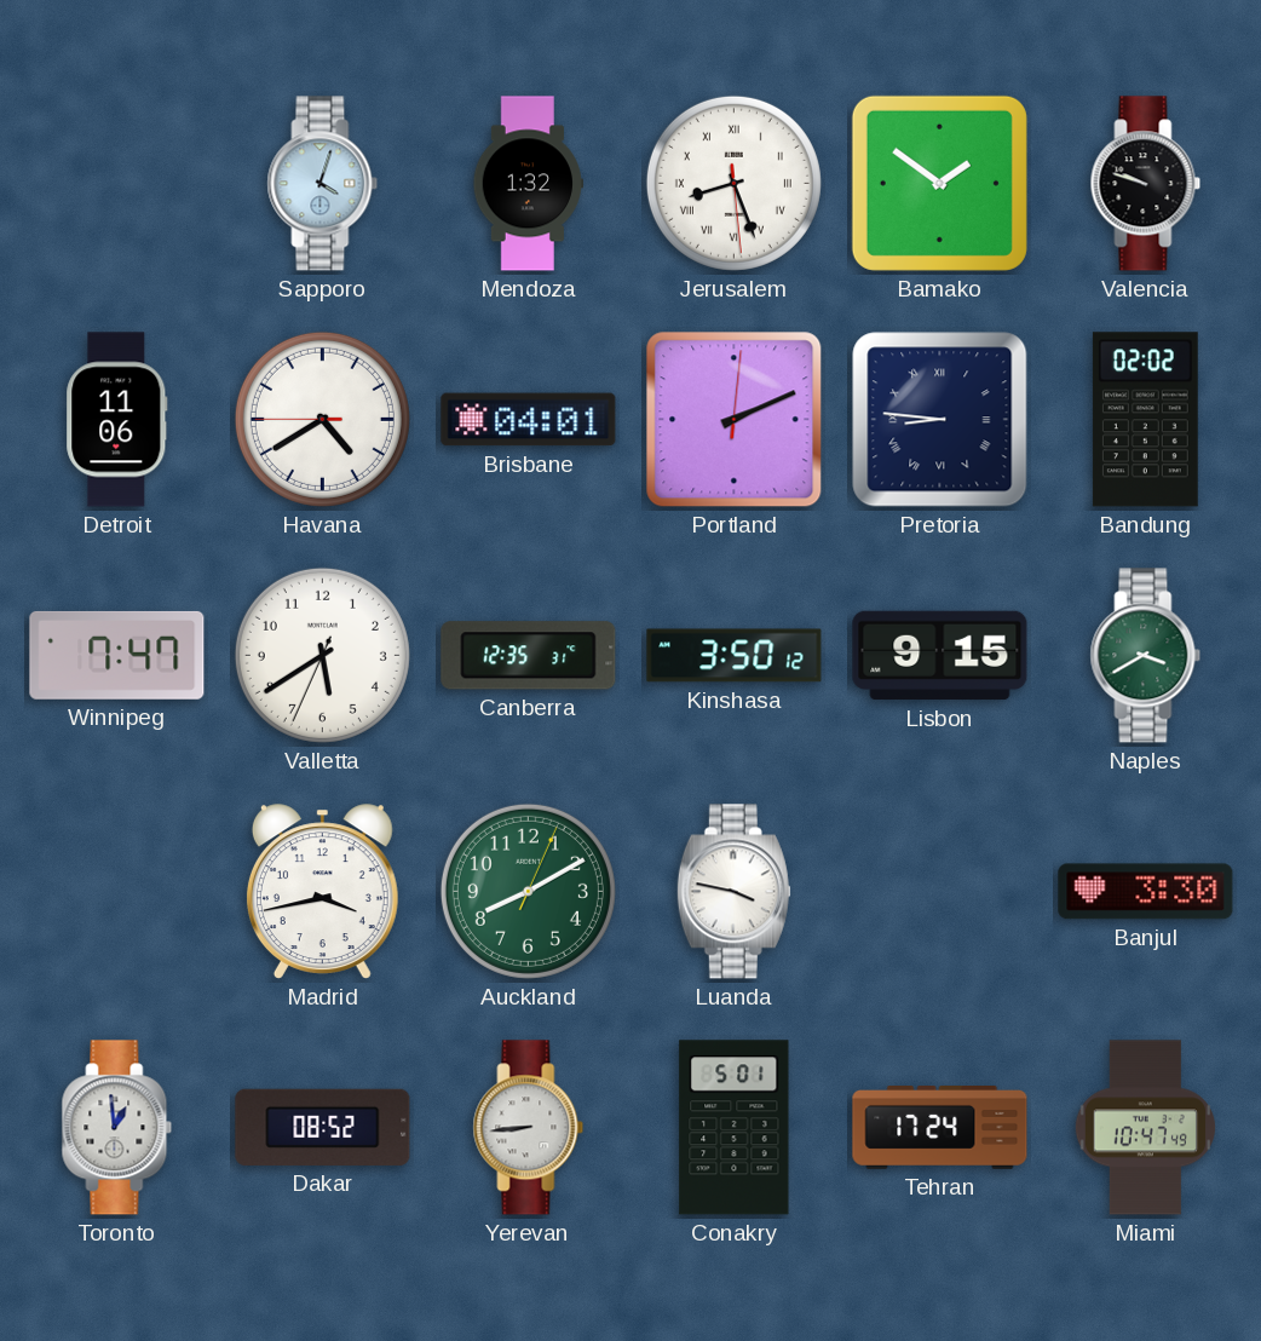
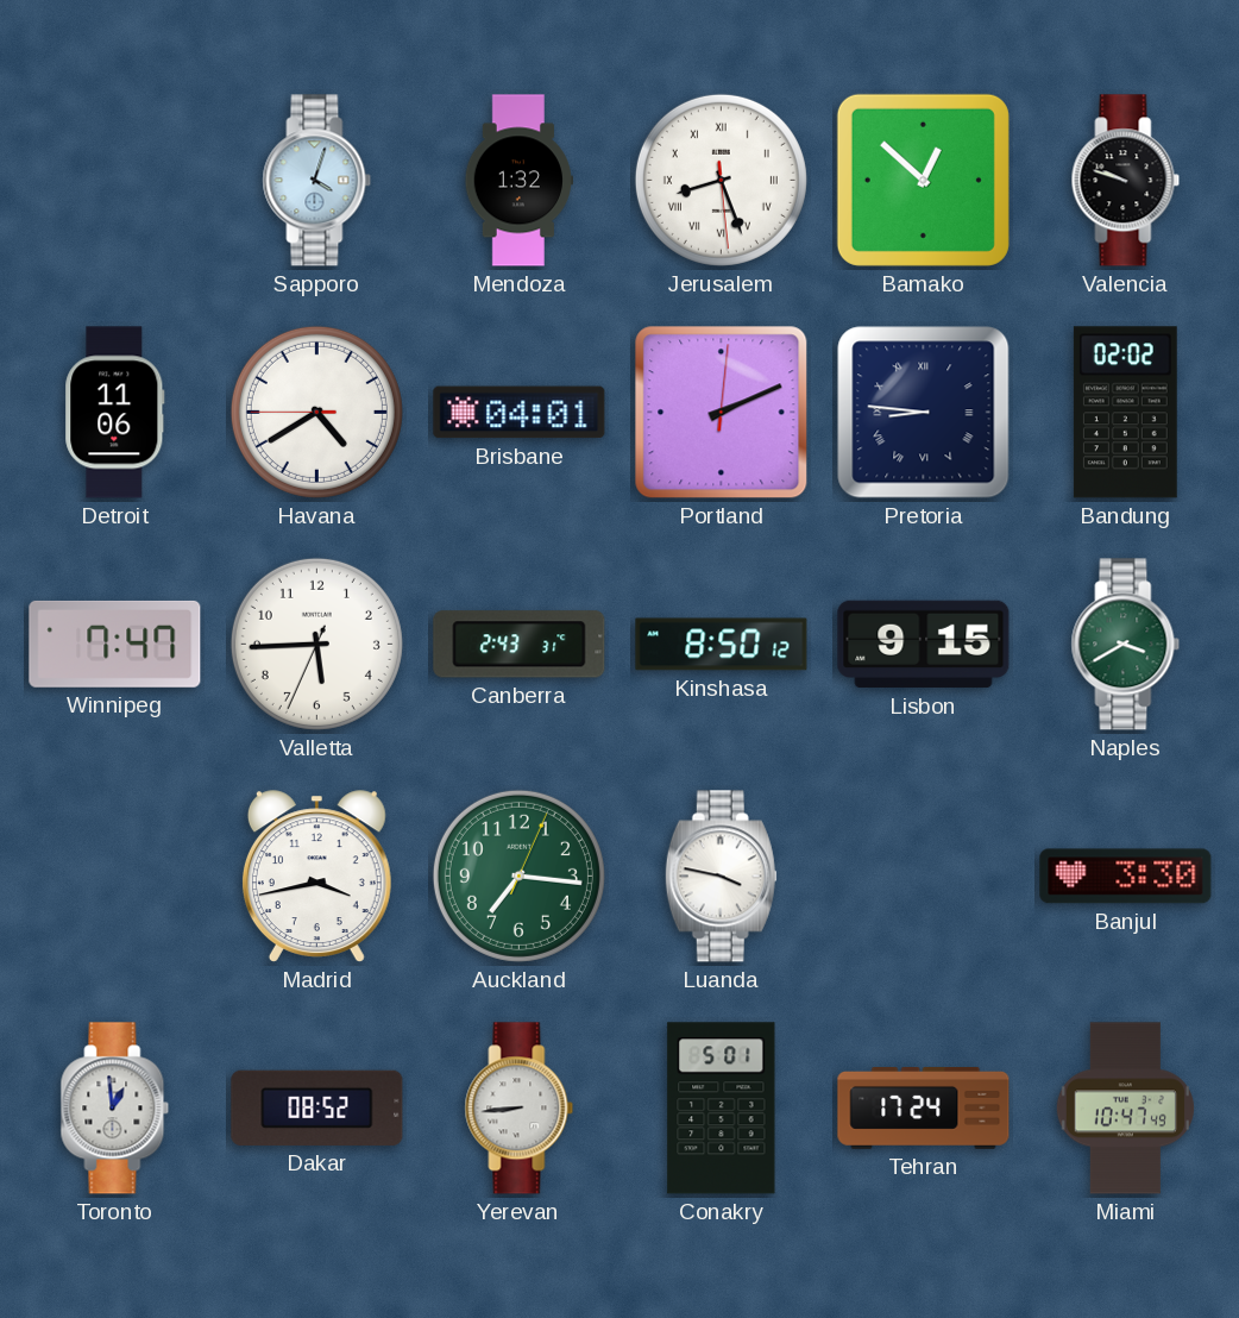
Bamako: 1:51 -> 12:52 (923, 180)
Valletta: 5:39 -> 5:44 (316, 644)
Canberra: 12:35 -> 2:43 (520, 645)
Kinshasa: 3:50 -> 8:50 (722, 645)
Auckland: 8:10 -> 7:16 (518, 875)
